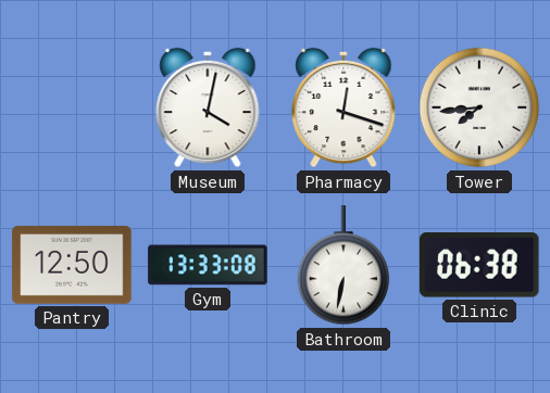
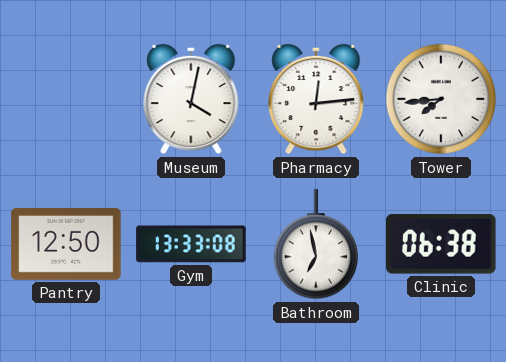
Pharmacy: 12:18 -> 12:14 (316, 99)
Bathroom: 6:32 -> 6:58 (316, 245)
